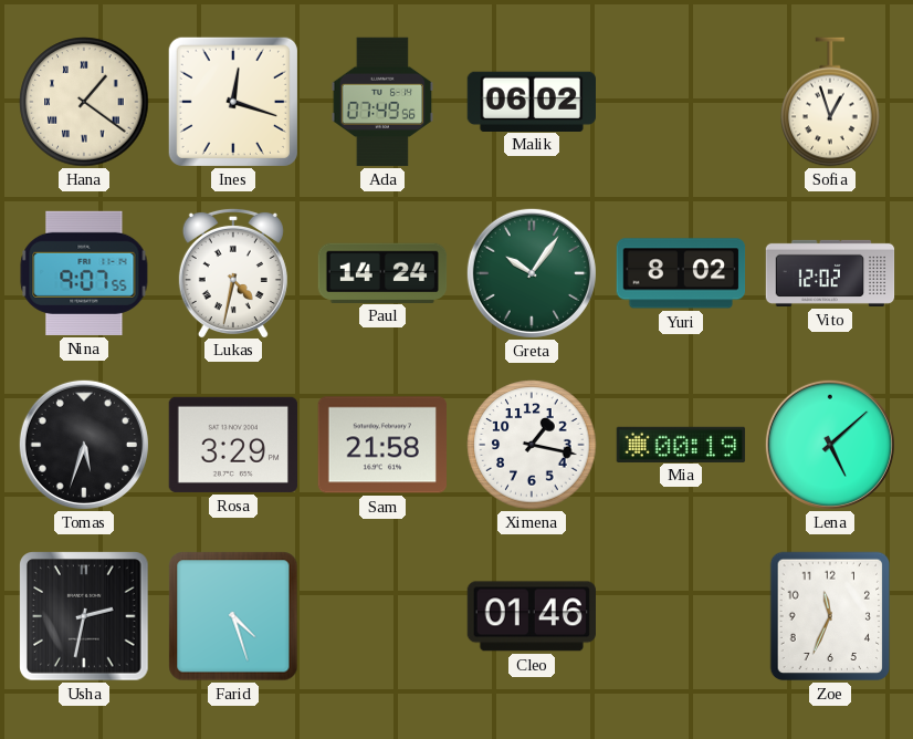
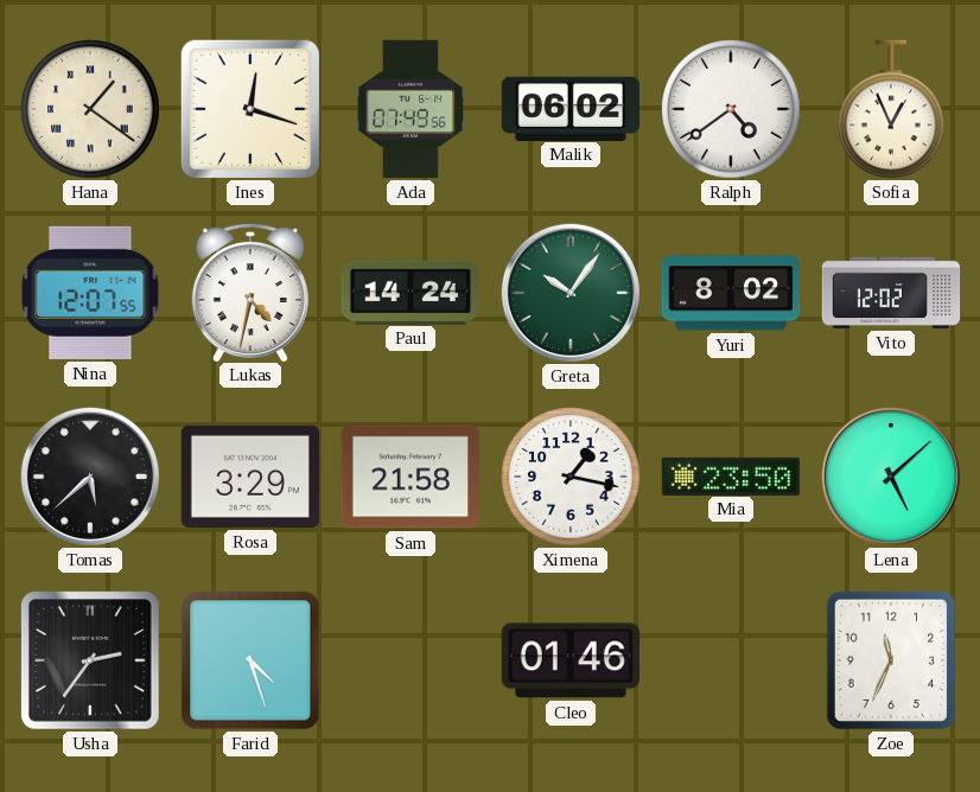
Ralph: none -> 4:39 (731, 109)
Sofia: 12:57 -> 12:56 (891, 109)
Nina: 9:07 -> 12:07 (90, 293)
Tomas: 5:33 -> 5:38 (90, 477)
Mia: 00:19 -> 23:50 (731, 475)
Usha: 2:32 -> 2:36 (90, 660)
